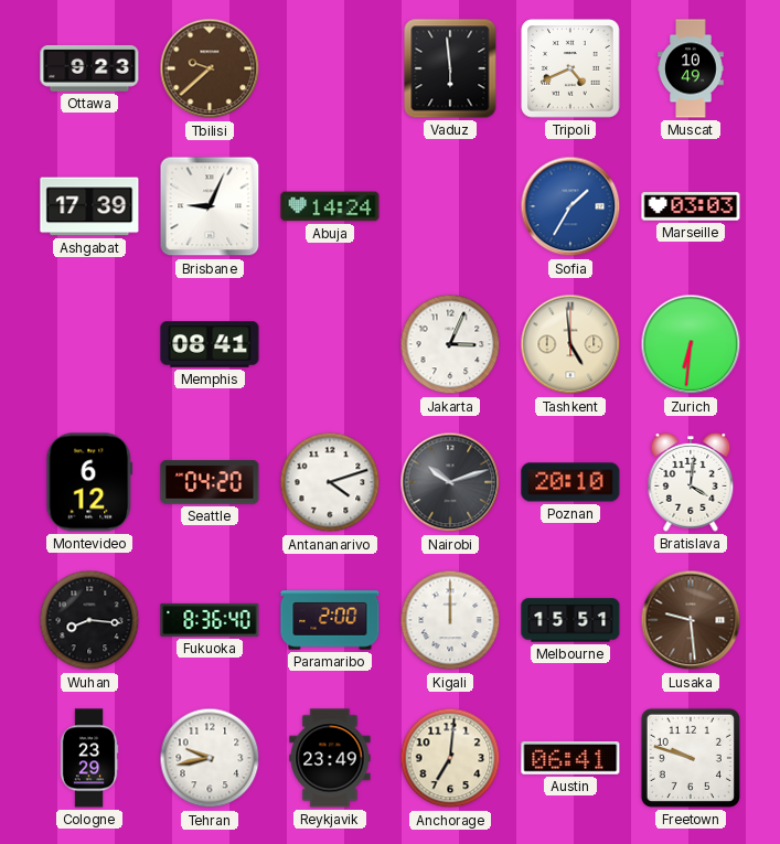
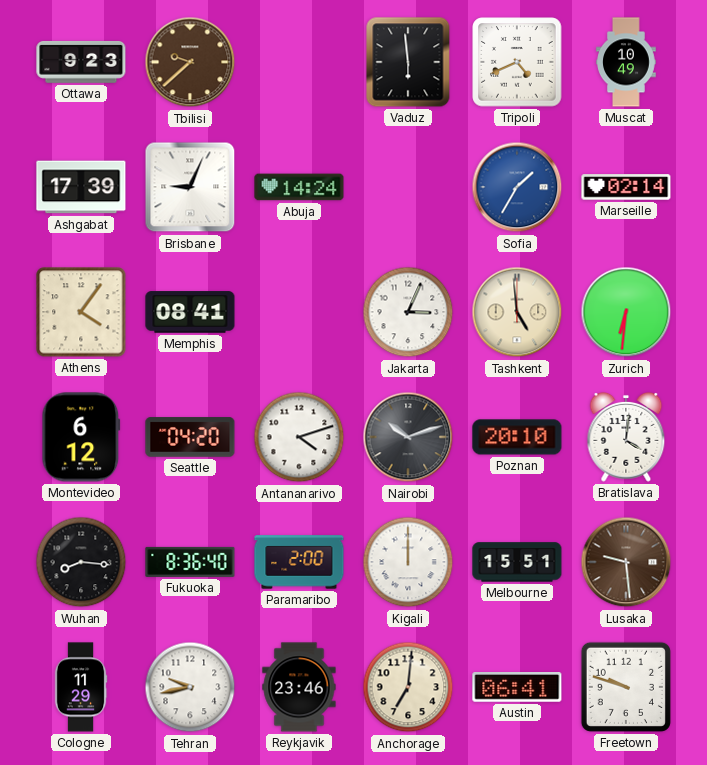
Marseille: 03:03 -> 02:14 (626, 187)
Athens: none -> 4:06 (81, 312)
Cologne: 23:29 -> 11:29 (81, 687)
Reykjavik: 23:49 -> 23:46 (299, 687)
